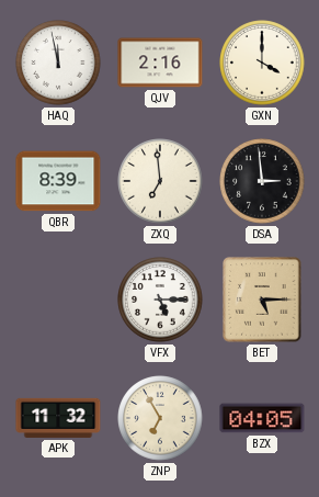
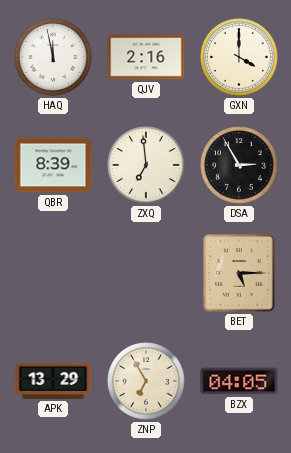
DSA: 2:59 -> 2:55 (239, 165)
VFX: 5:15 -> none (160, 300)
APK: 11:32 -> 13:29 (53, 381)
